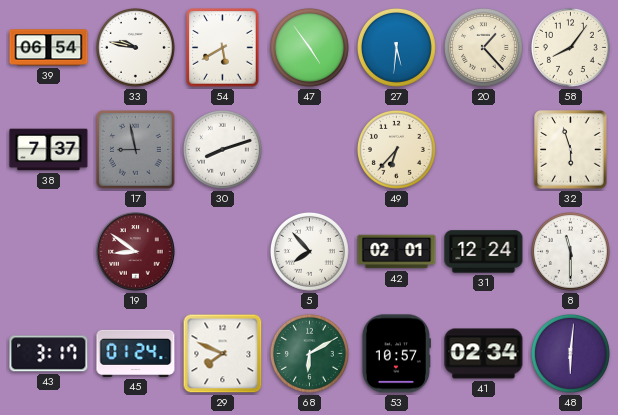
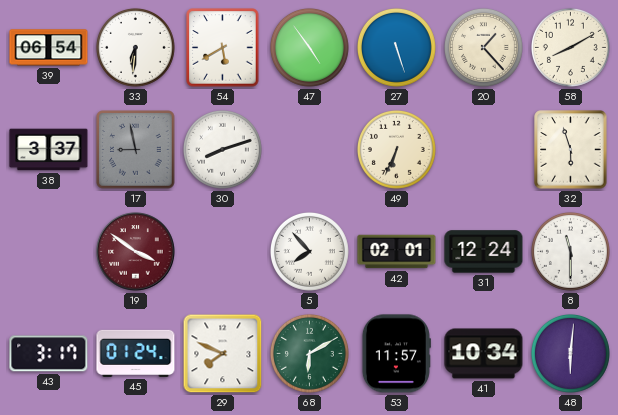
33: 9:47 -> 6:31 (135, 47)
27: 5:31 -> 5:27 (396, 47)
58: 8:06 -> 8:10 (570, 47)
38: 7:37 -> 3:37 (49, 150)
49: 6:37 -> 6:34 (396, 149)
19: 8:51 -> 3:51 (136, 252)
53: 10:57 -> 11:57 (396, 354)
41: 02:34 -> 10:34 (484, 354)
